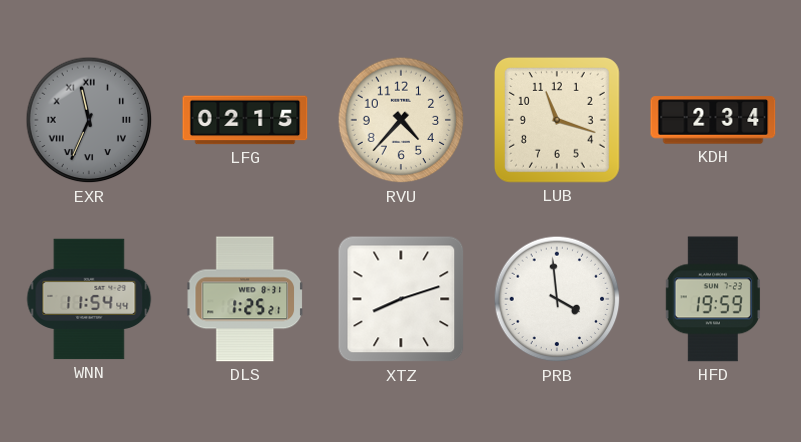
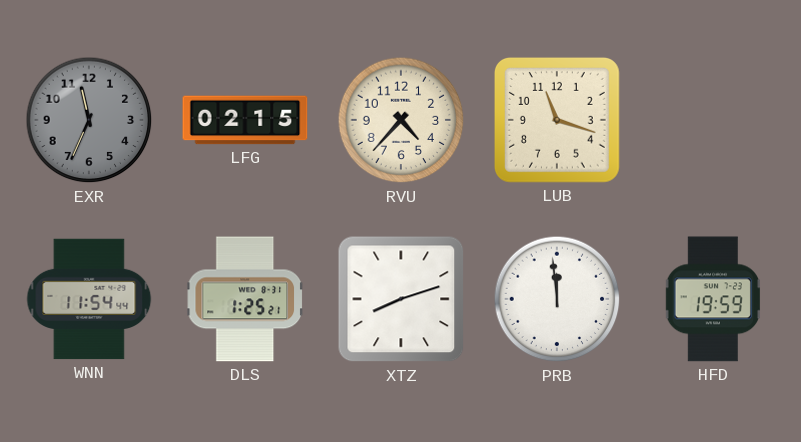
EXR numerals: Roman -> Arabic (89, 120)
KDH: 2:34 -> none (713, 120)
PRB: 3:59 -> 11:59 (557, 299)
